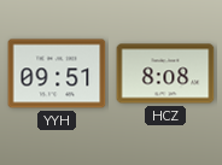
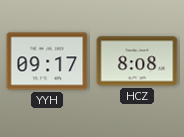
YYH: 09:51 -> 09:17 (47, 61)
